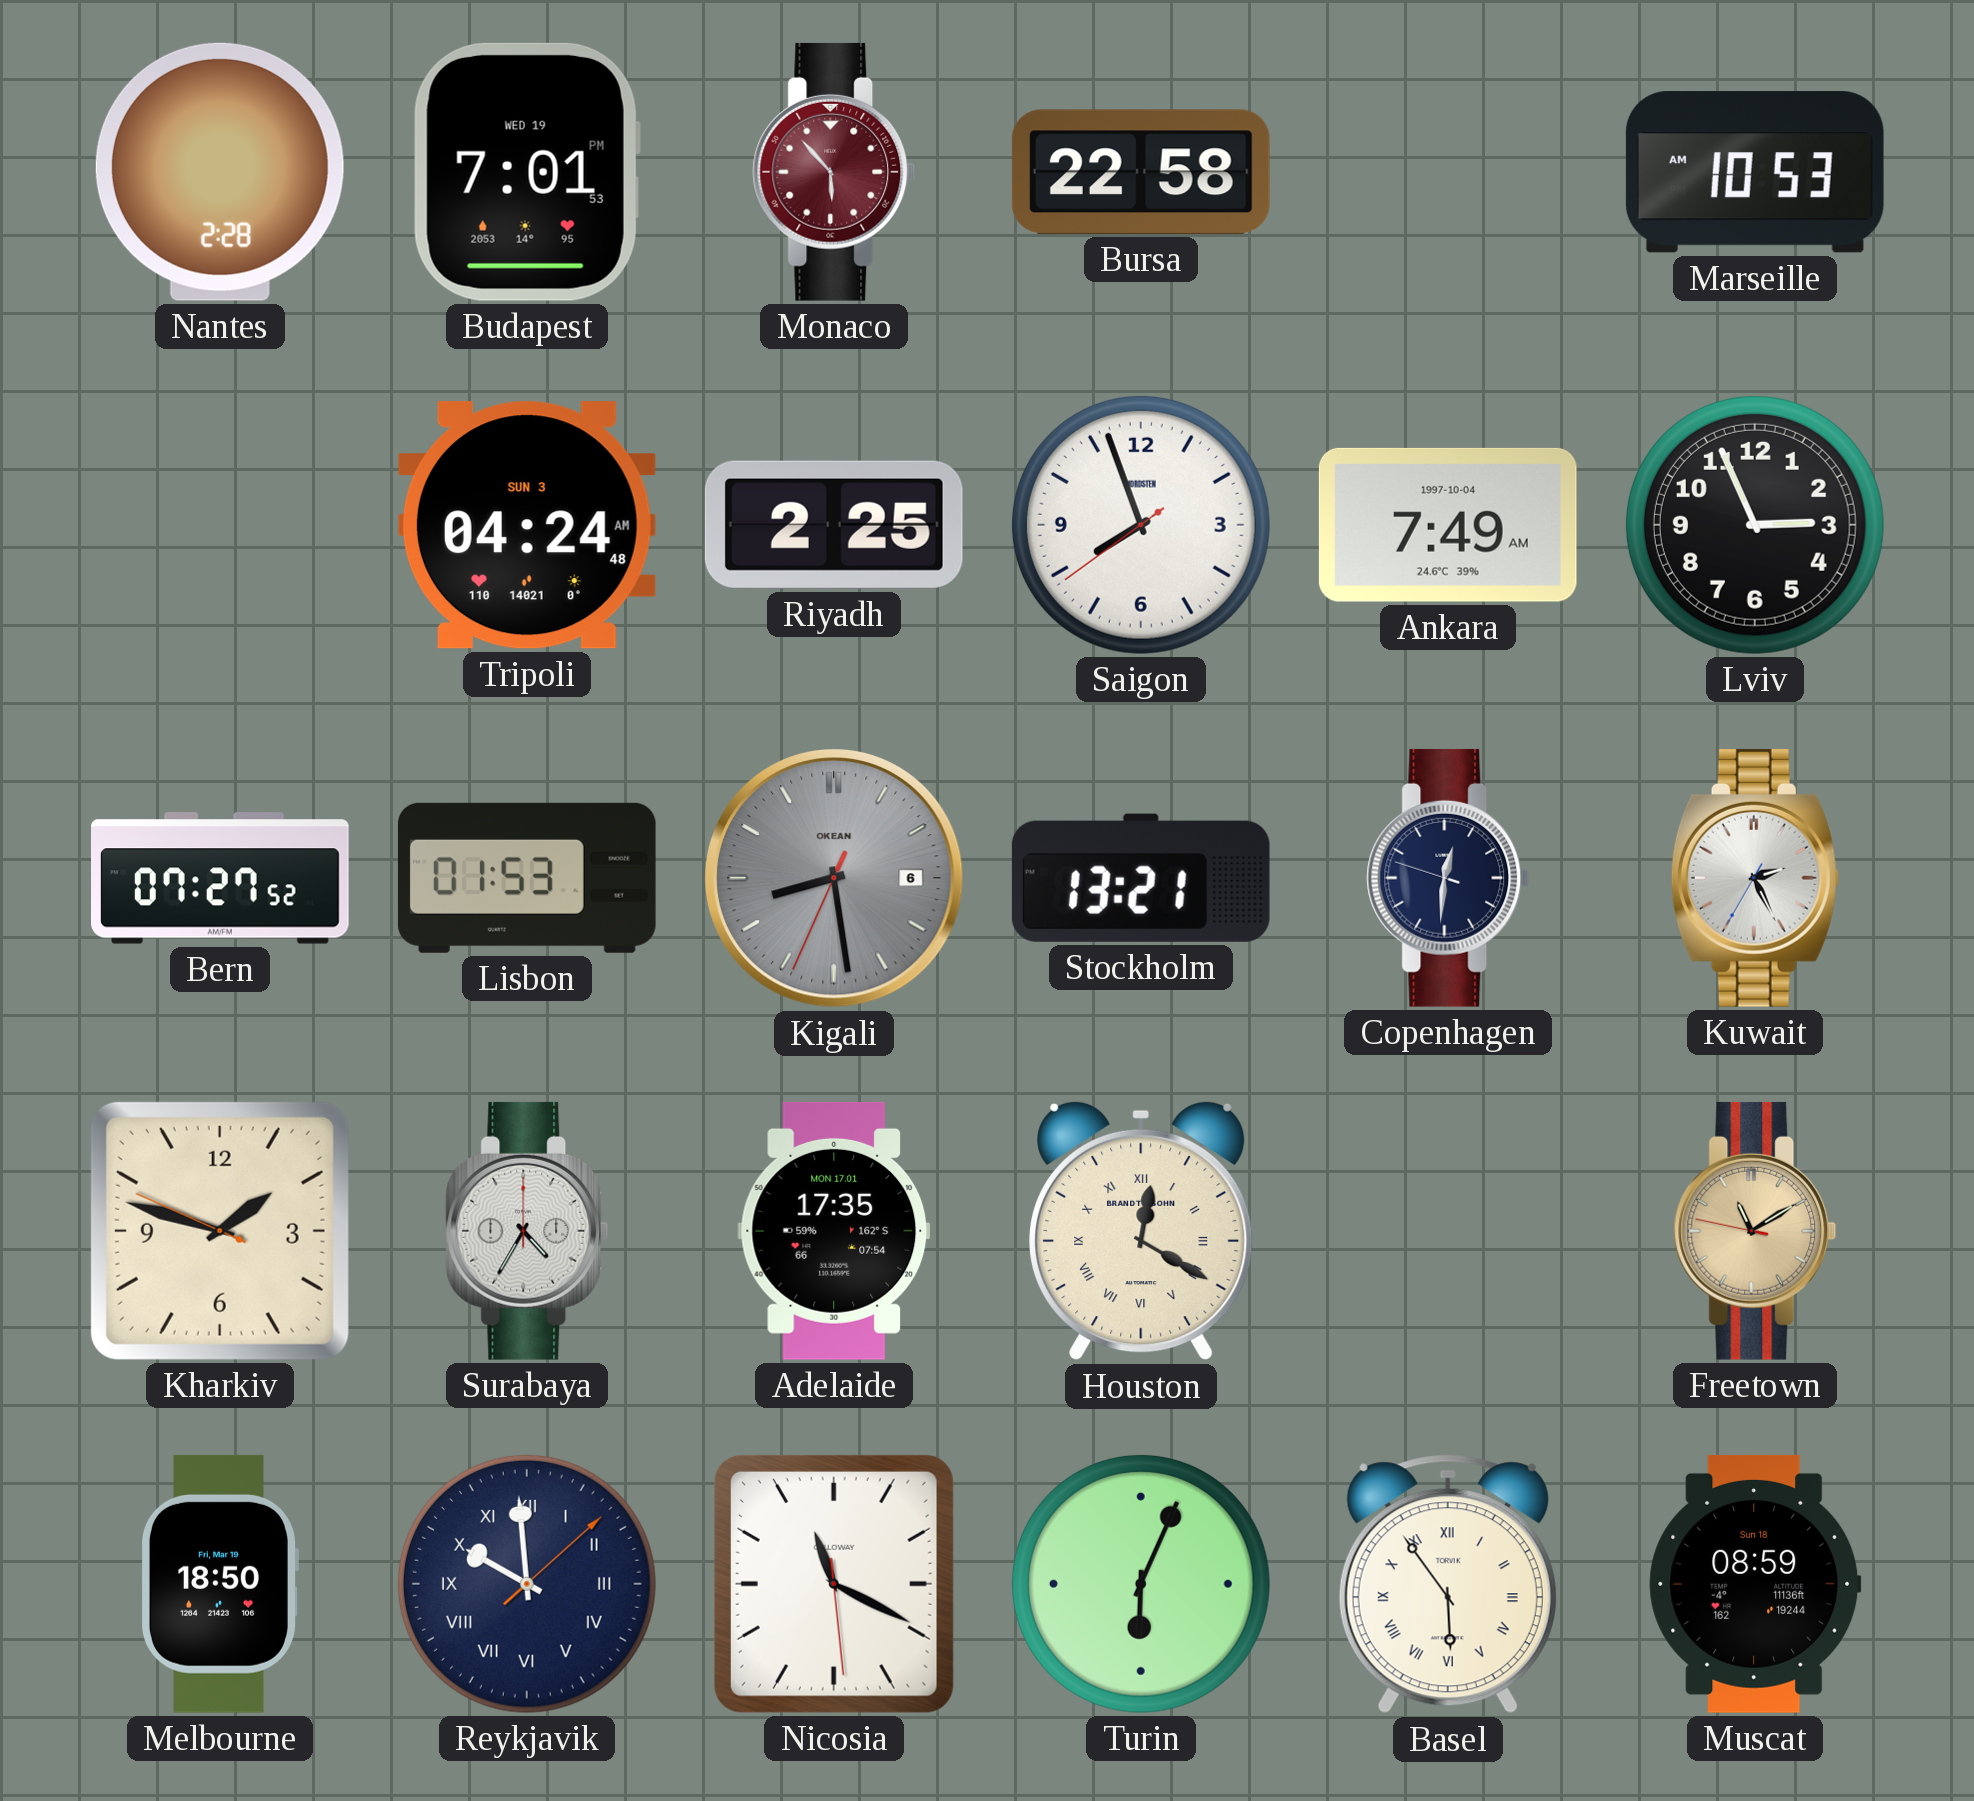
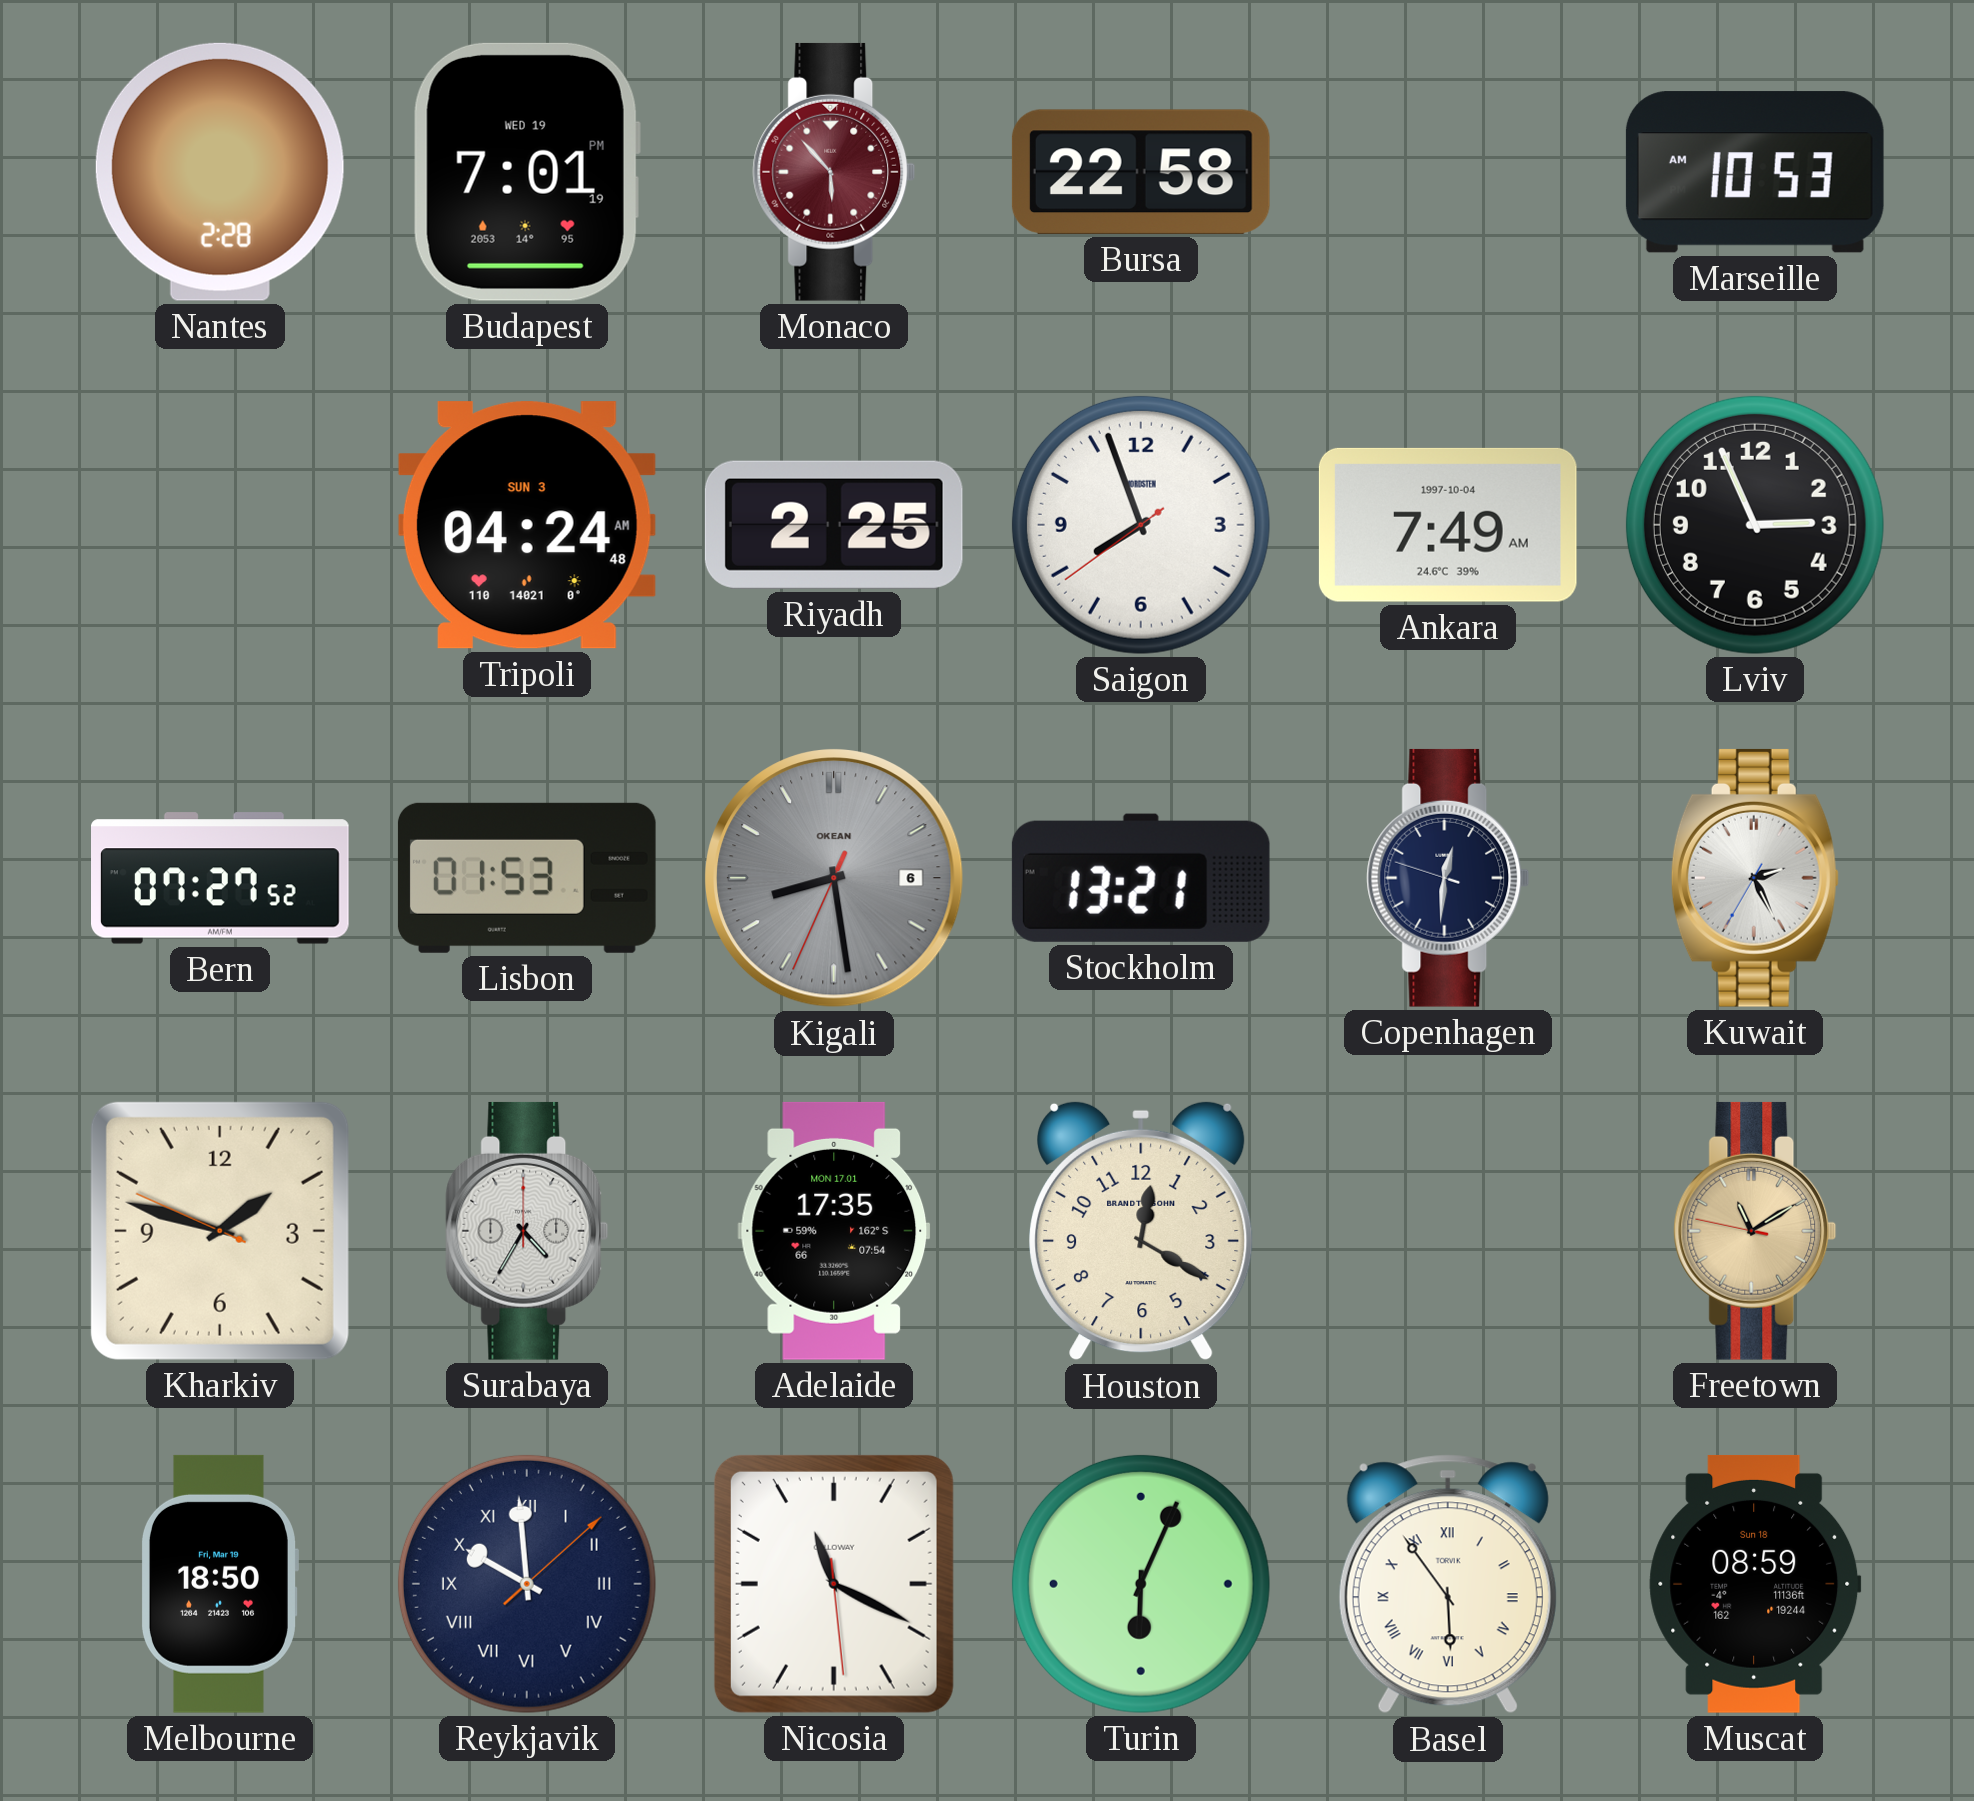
Budapest: 7:01:53 PM -> 7:01:19 PM (527, 172)
Houston numerals: Roman -> Arabic (1141, 1231)
